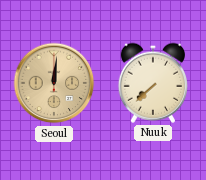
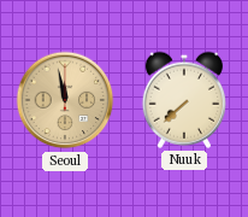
Seoul: 12:01 -> 11:58 (65, 100)
